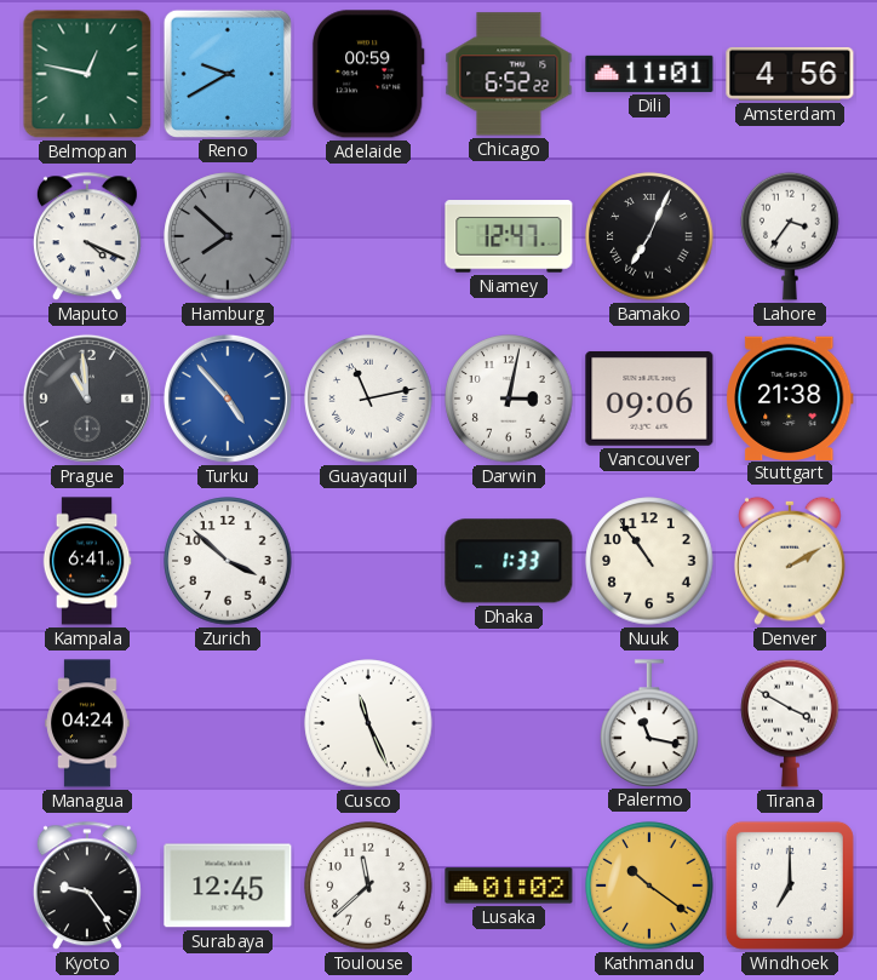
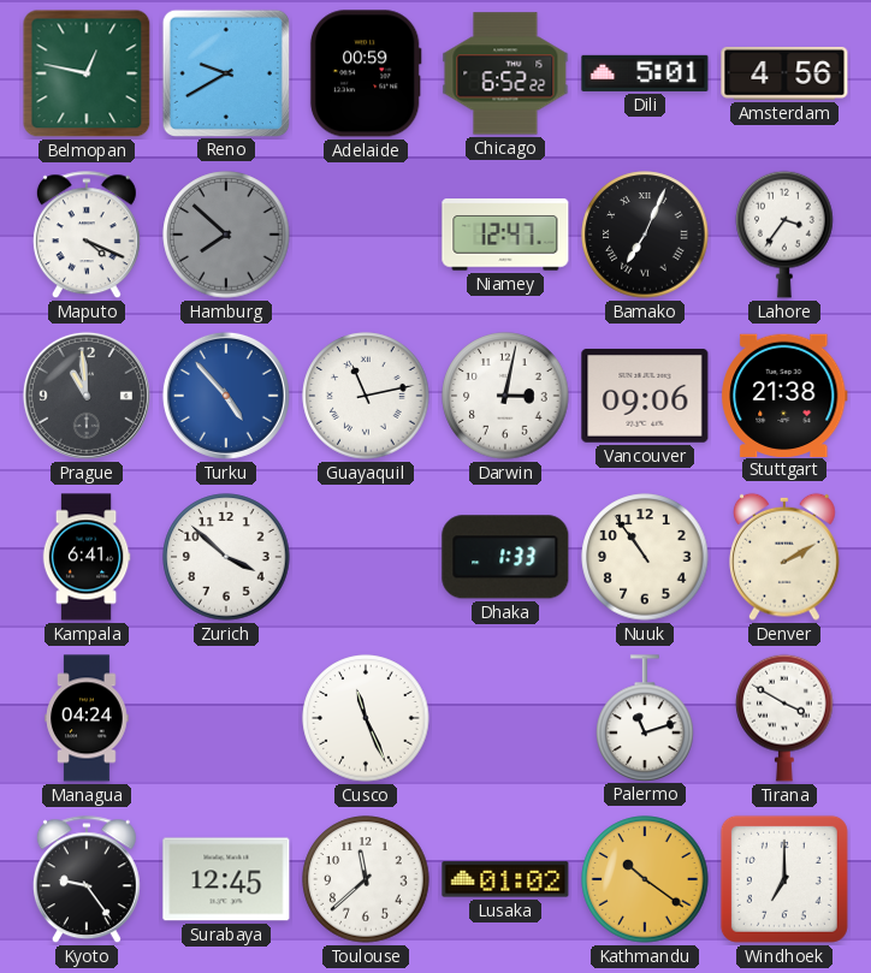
Dili: 11:01 -> 5:01 (645, 73)
Palermo: 11:17 -> 11:12 (645, 718)
